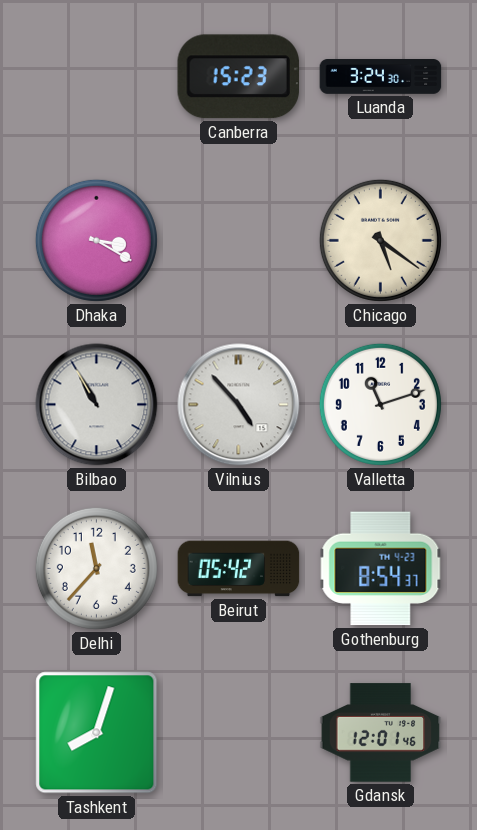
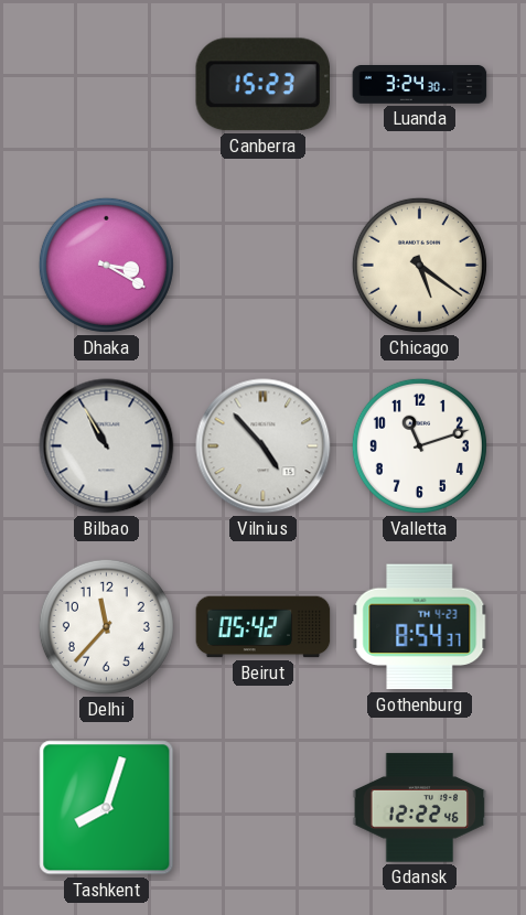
Gdansk: 12:01 -> 12:22 (420, 808)
